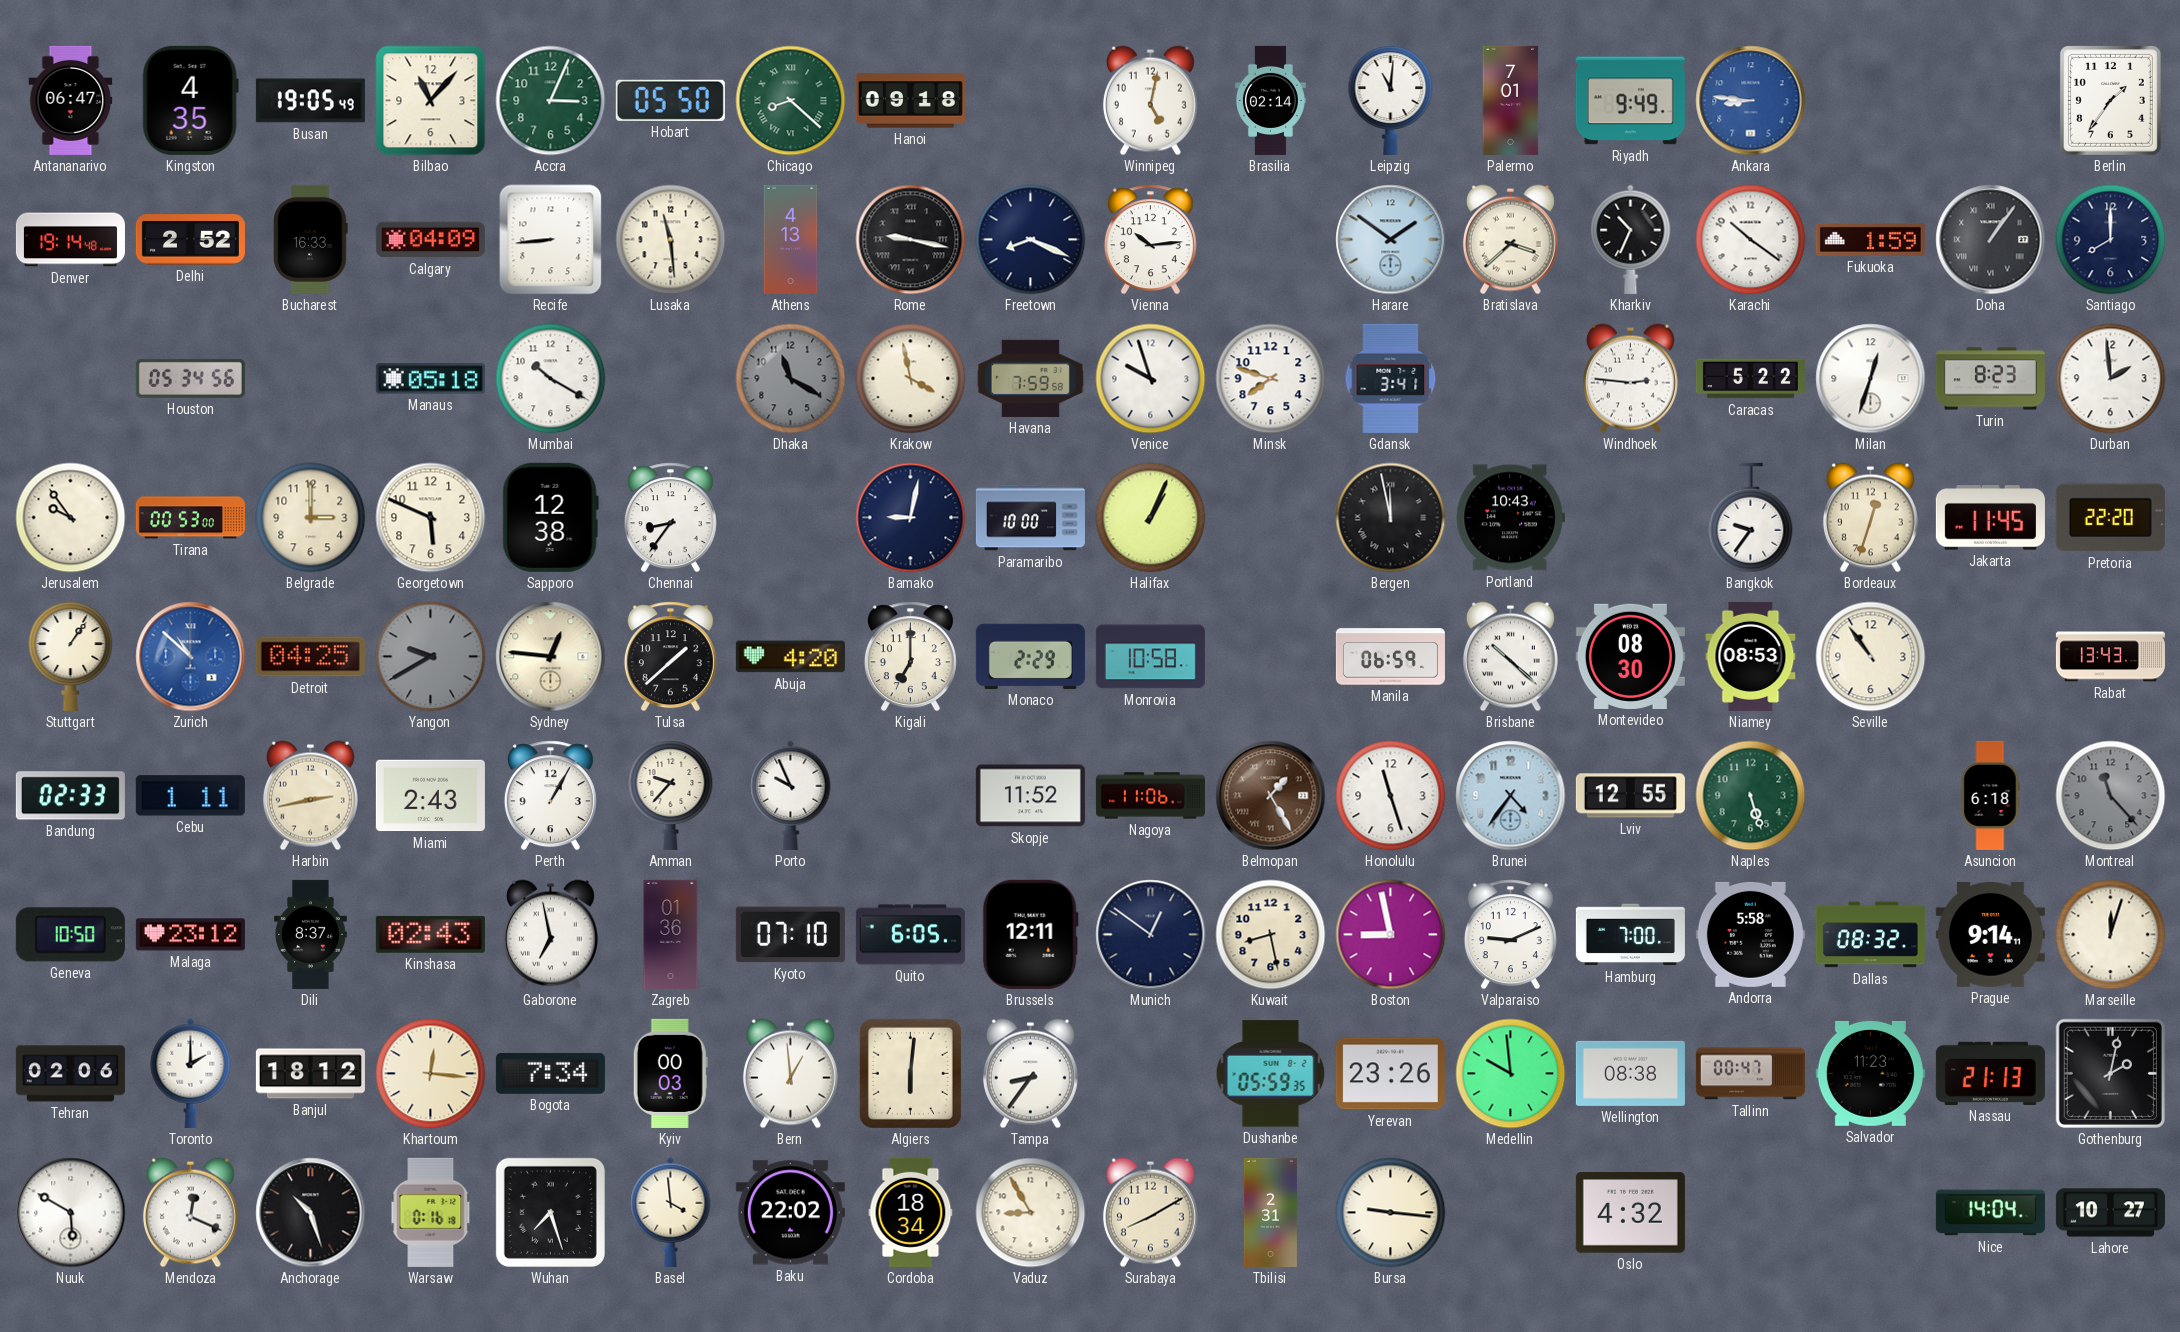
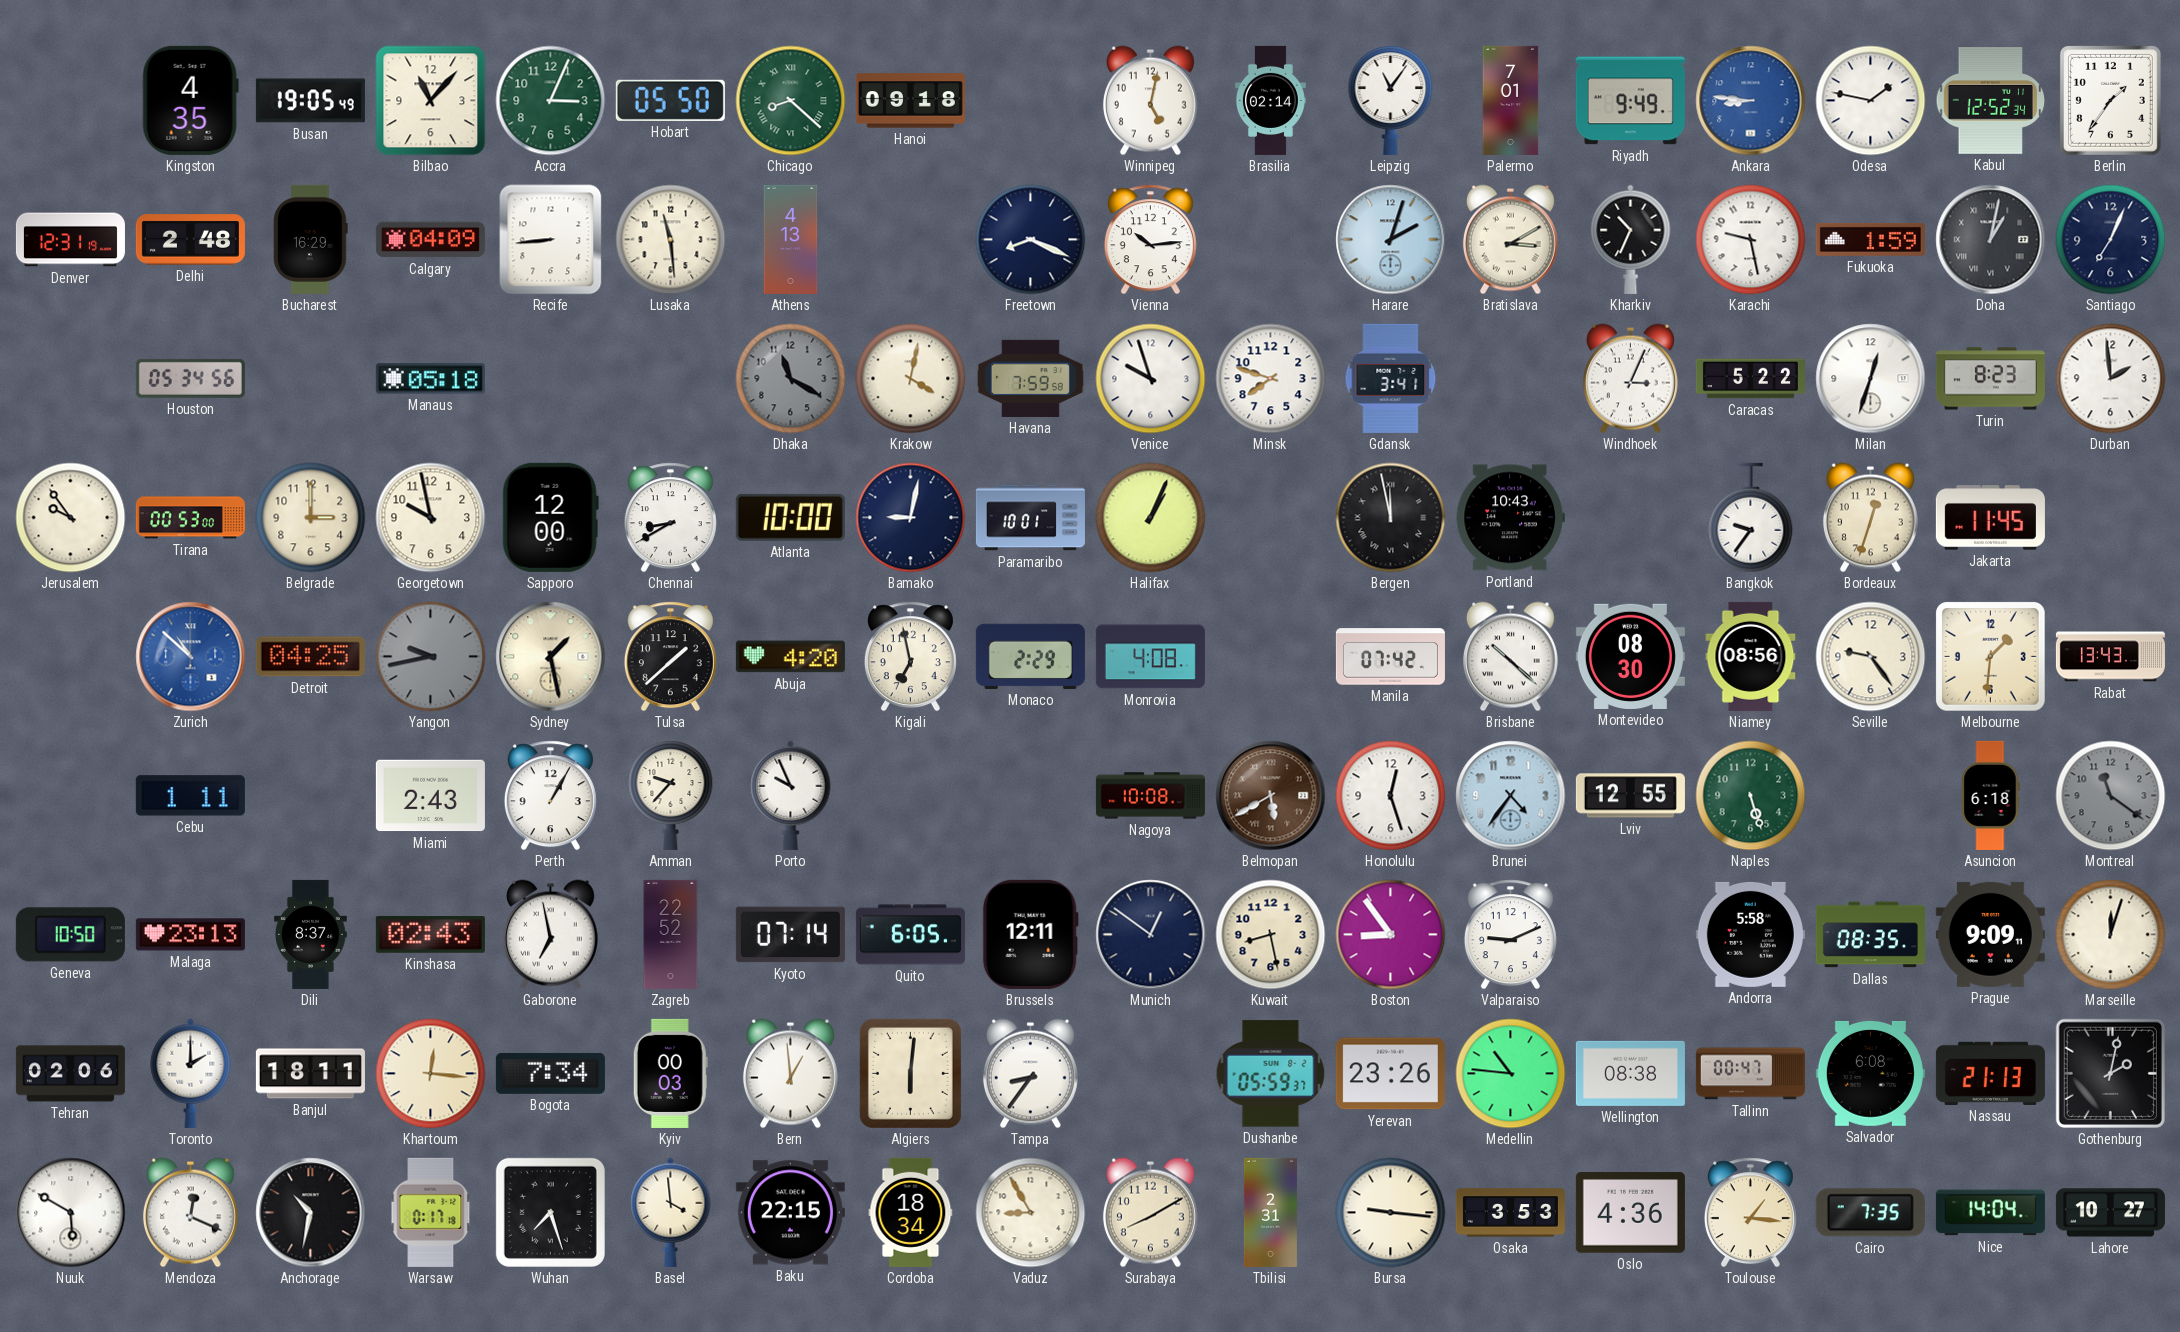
Antananarivo: 06:47 -> none (71, 100)
Leipzig: 11:01 -> 11:06 (1391, 100)
Odesa: none -> 1:47 (1871, 101)
Kabul: none -> 12:52 (1991, 101)
Denver: 19:14 -> 12:31 (70, 240)
Delhi: 2:52 -> 2:48 (190, 240)
Bucharest: 16:33 -> 16:29 (311, 239)
Rome: 9:17 -> none (911, 240)
Harare: 1:51 -> 2:03 (1391, 240)
Bratislava: 3:38 -> 3:10 (1510, 240)
Karachi: 10:21 -> 9:28 (1751, 240)
Doha: 1:06 -> 1:02 (1991, 240)
Santiago: 8:00 -> 7:04 (2111, 240)
Mumbai: 10:20 -> none (551, 379)
Krakow: 3:58 -> 4:02 (911, 379)
Windhoek: 2:46 -> 3:04 (1630, 379)
Georgetown: 5:49 -> 9:58 (431, 518)
Sapporo: 12:38 -> 12:00 (550, 517)
Chennai: 8:36 -> 8:40 (670, 518)
Atlanta: none -> 10:00 (790, 517)
Paramaribo: 10:00 -> 10:01 (1030, 518)
Pretoria: 22:20 -> none (2110, 518)
Stuttgart: 1:06 -> none (71, 656)
Yangon: 9:40 -> 9:43 (431, 657)
Sydney: 12:46 -> 1:28 (551, 657)
Kigali: 7:00 -> 6:58 (910, 657)
Monrovia: 10:58 -> 4:08 (1150, 657)
Manila: 06:59 -> 07:42 (1390, 657)
Niamey: 08:53 -> 08:56 (1751, 656)
Seville: 10:54 -> 9:24 (1871, 657)
Melbourne: none -> 1:31 (1991, 657)
Bandung: 02:33 -> none (70, 796)
Harbin: 2:43 -> none (310, 796)
Skopje: 11:52 -> none (1030, 796)
Nagoya: 11:06 -> 10:08 (1150, 796)
Belmopan: 1:25 -> 5:40 (1271, 796)
Honolulu: 11:27 -> 12:27 (1391, 796)
Montreal: 11:23 -> 11:21 (2111, 796)
Malaga: 23:12 -> 23:13 (190, 935)
Zagreb: 01:36 -> 22:52 (671, 934)
Kyoto: 07:10 -> 07:14 (790, 935)
Boston: 8:58 -> 8:54 (1391, 935)
Hamburg: 7:00 -> none (1630, 935)
Dallas: 08:32 -> 08:35 (1870, 935)
Prague: 9:14 -> 9:09 (1990, 934)
Banjul: 18:12 -> 18:11 (310, 1074)
Dushanbe: 05:59:35 -> 05:59:37 (1271, 1074)
Medellin: 9:59 -> 10:46 (1511, 1074)
Salvador: 11:23 -> 6:08 (1870, 1073)
Anchorage: 10:27 -> 10:32 (311, 1213)
Warsaw: 0:16 -> 0:17 (431, 1212)
Baku: 22:02 -> 22:15 (790, 1213)
Osaka: none -> 3:53 (1510, 1213)
Oslo: 4:32 -> 4:36 (1630, 1213)
Toulouse: none -> 1:16 (1750, 1213)
Cairo: none -> 7:35 (1870, 1213)
